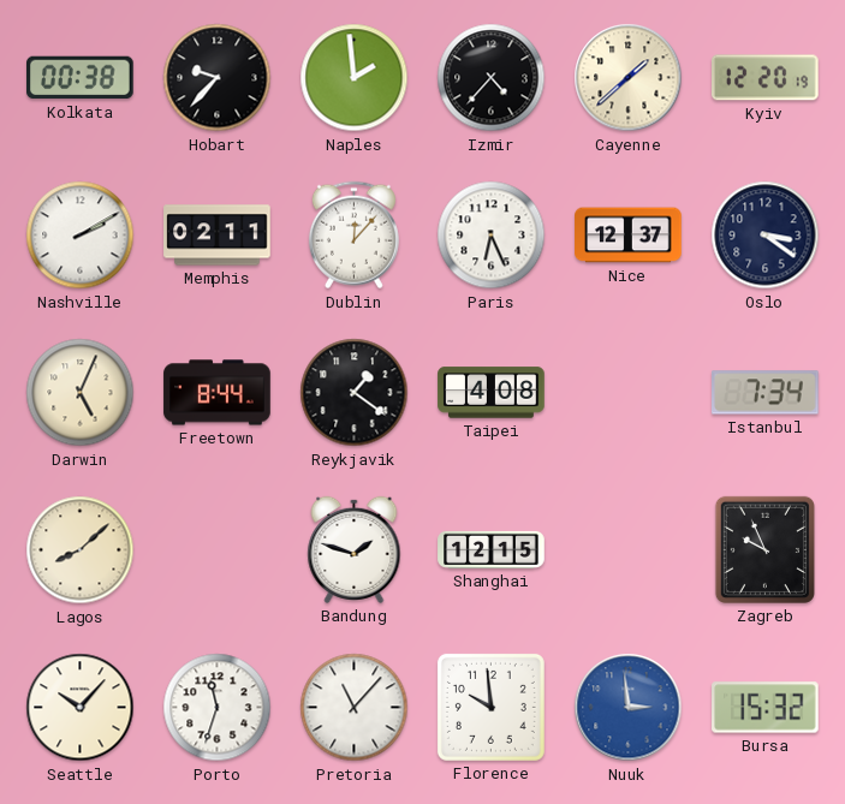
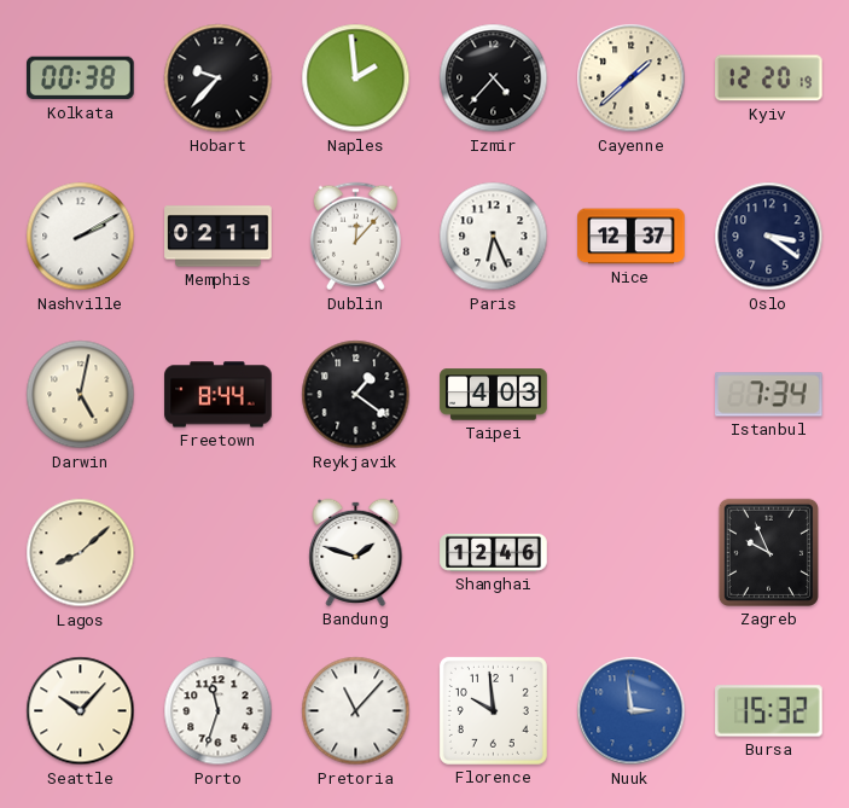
Darwin: 5:04 -> 5:02 (81, 395)
Taipei: 4:08 -> 4:03 (494, 395)
Shanghai: 12:15 -> 12:46 (494, 552)
